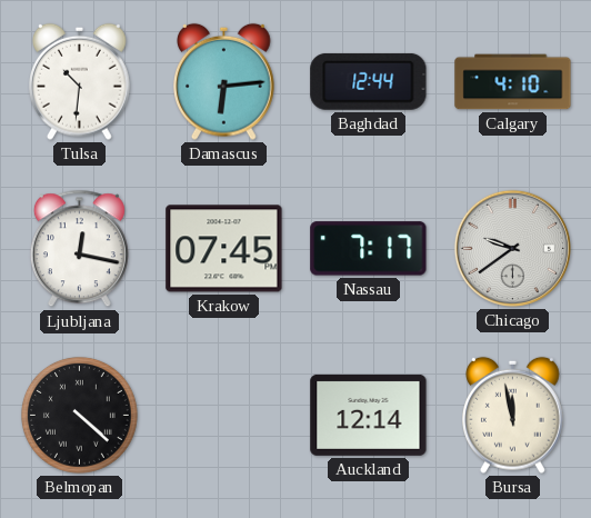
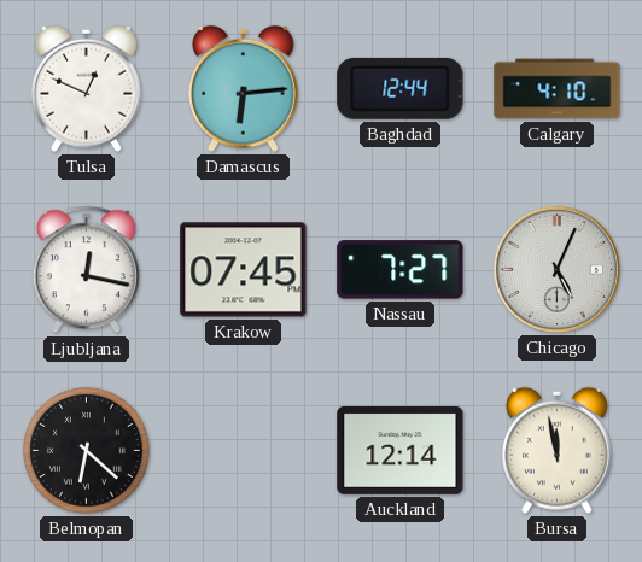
Tulsa: 10:31 -> 12:49 (87, 88)
Nassau: 7:17 -> 7:27 (401, 270)
Chicago: 9:39 -> 5:04 (556, 269)
Belmopan: 4:22 -> 6:22 (86, 450)
